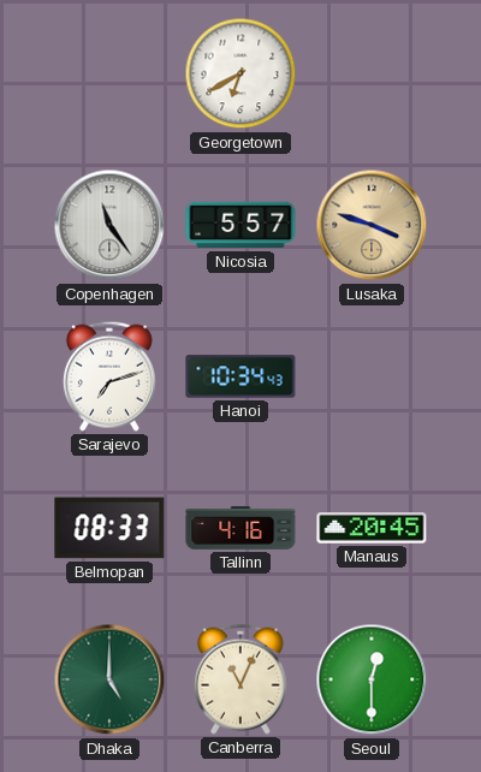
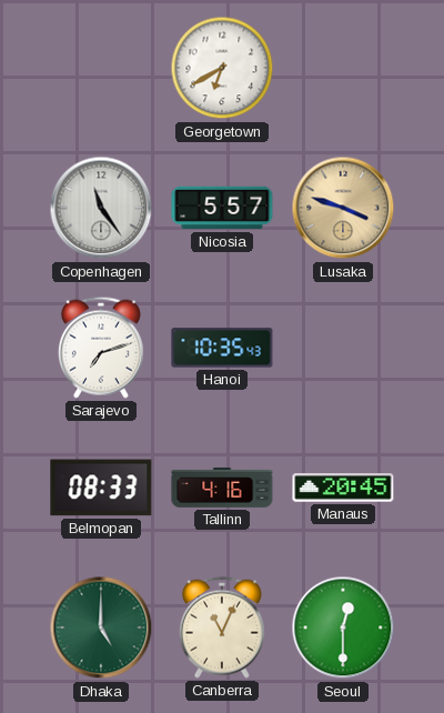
Hanoi: 10:34 -> 10:35 (222, 348)
